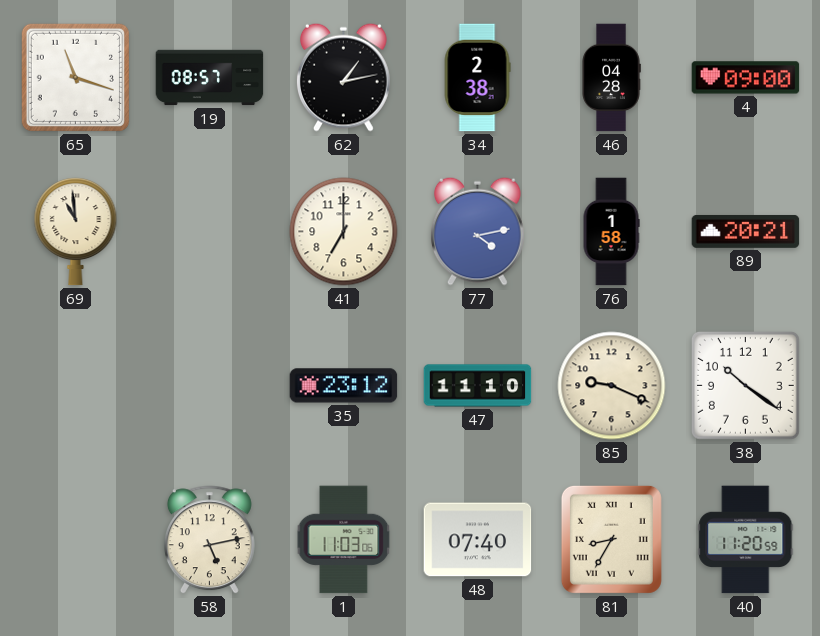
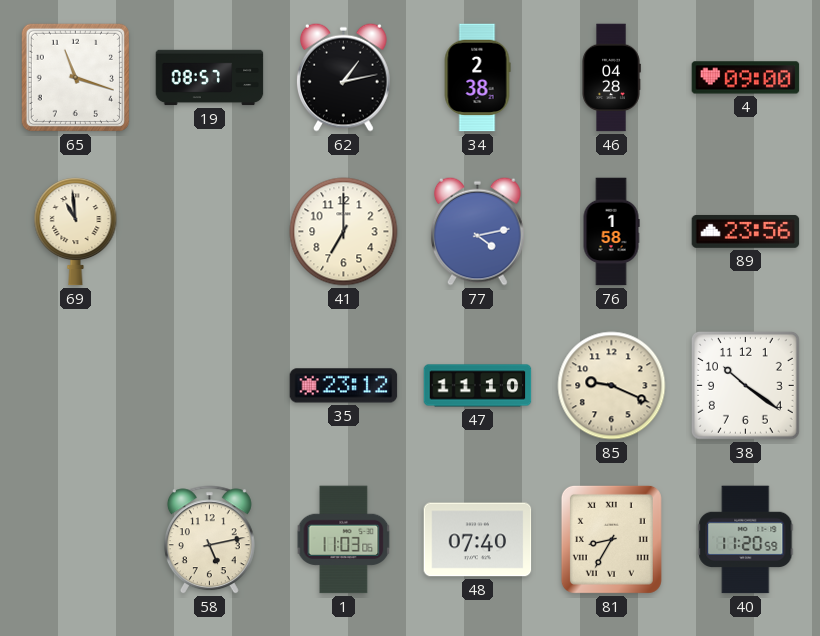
89: 20:21 -> 23:56 (746, 231)
